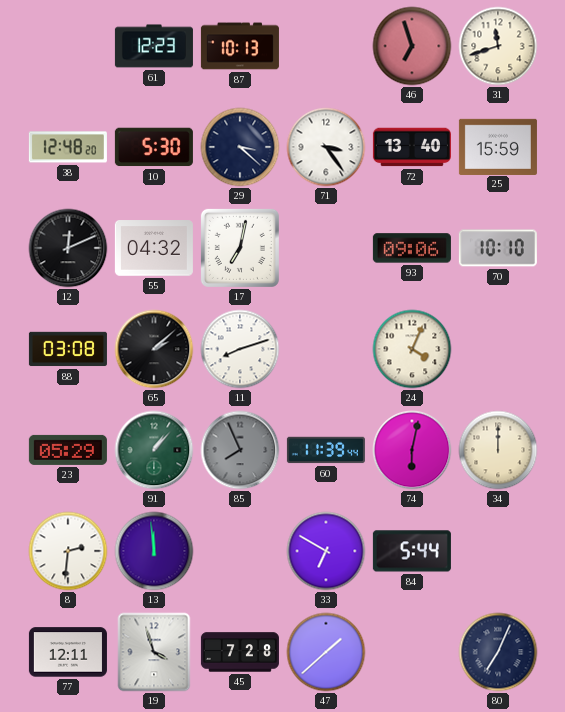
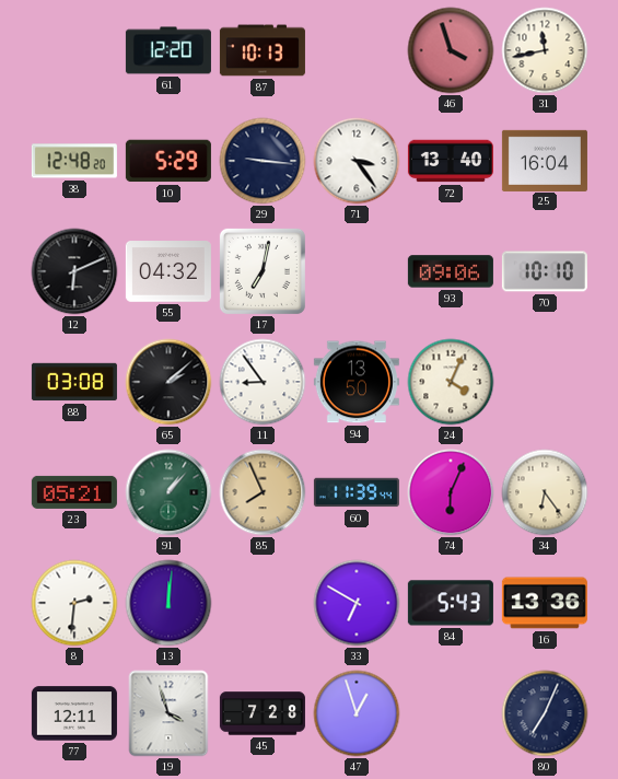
61: 12:23 -> 12:20 (168, 50)
46: 6:57 -> 3:57 (451, 50)
31: 11:42 -> 11:43 (545, 50)
10: 5:30 -> 5:29 (168, 161)
29: 3:22 -> 9:16 (263, 161)
25: 15:59 -> 16:04 (545, 160)
12: 12:11 -> 6:11 (74, 271)
11: 8:12 -> 8:54 (263, 382)
94: none -> 13:50 (357, 382)
23: 05:29 -> 05:21 (74, 492)
85 dial: grey -> champagne (263, 492)
74: 6:02 -> 6:04 (451, 492)
34: 12:00 -> 6:24 (545, 492)
13: 11:59 -> 12:01 (168, 603)
84: 5:44 -> 5:43 (451, 603)
16: none -> 13:36 (545, 603)
47: 1:38 -> 12:57 (357, 713)
